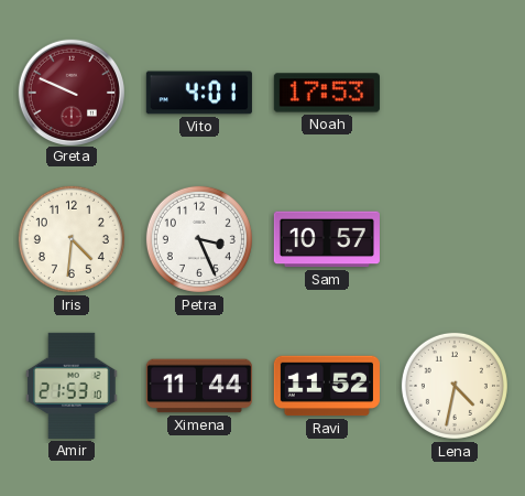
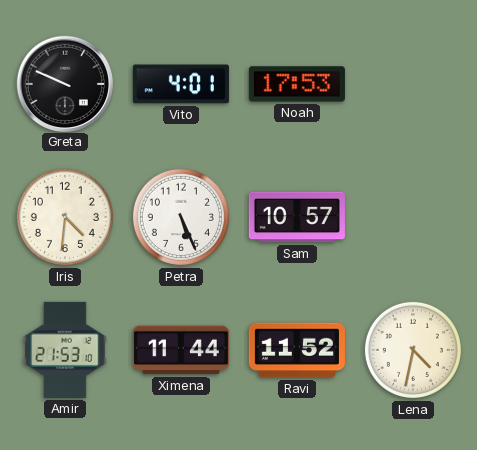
Greta dial: burgundy -> black (64, 83)
Petra: 3:26 -> 5:26 (181, 217)
